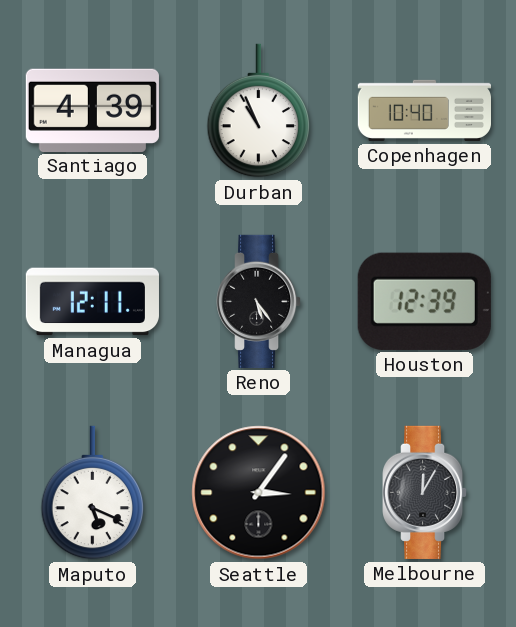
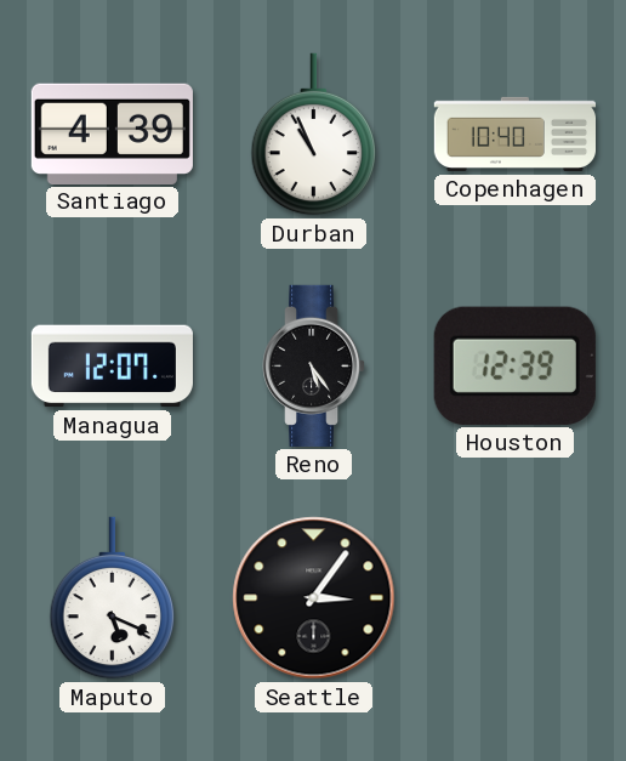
Managua: 12:11 -> 12:07 (112, 367)
Melbourne: 12:05 -> none (426, 492)
